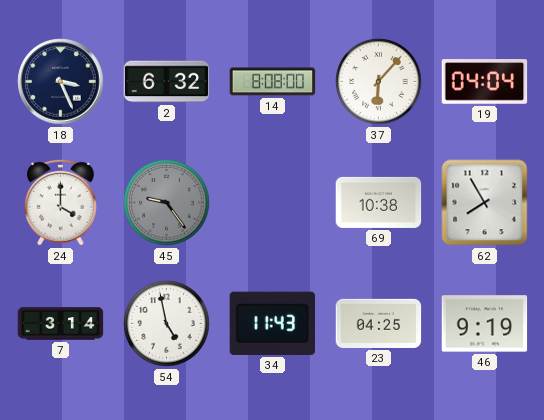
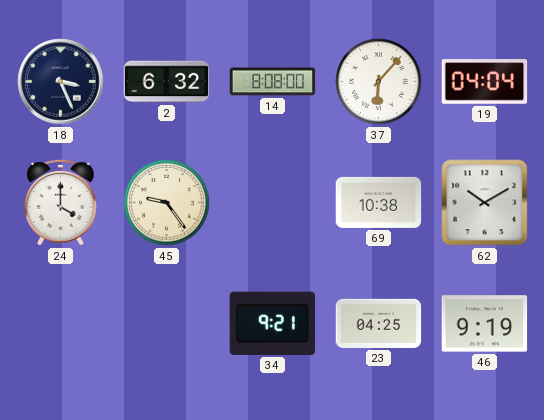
45 dial: grey -> cream (167, 203)
62: 7:55 -> 10:10 (485, 203)
7: 3:14 -> none (61, 324)
54: 4:58 -> none (167, 324)
34: 11:43 -> 9:21 (272, 323)
